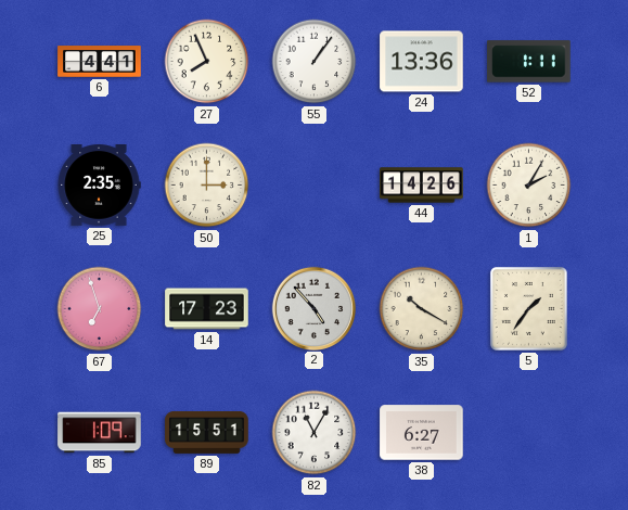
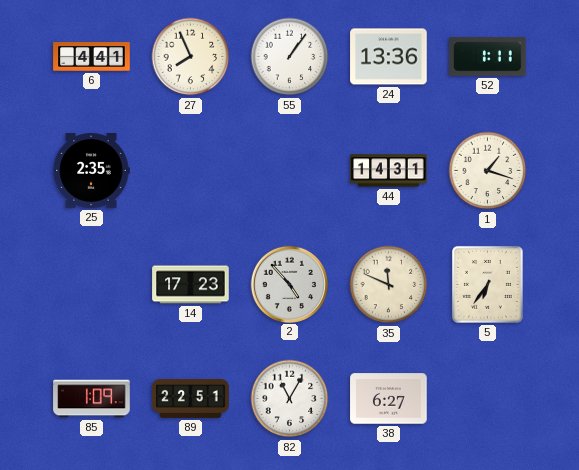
50: 3:00 -> none (207, 186)
44: 14:26 -> 14:31 (389, 171)
1: 2:05 -> 1:18 (488, 171)
67: 6:57 -> none (100, 309)
35: 10:20 -> 11:49 (389, 285)
5: 1:36 -> 6:36 (487, 284)
89: 15:51 -> 22:51 (191, 398)
